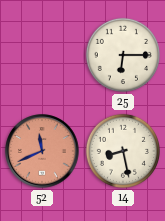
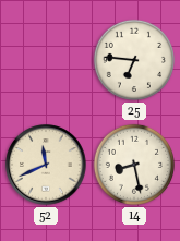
25: 6:15 -> 6:46 (134, 60)
52 dial: salmon -> cream (46, 165)
